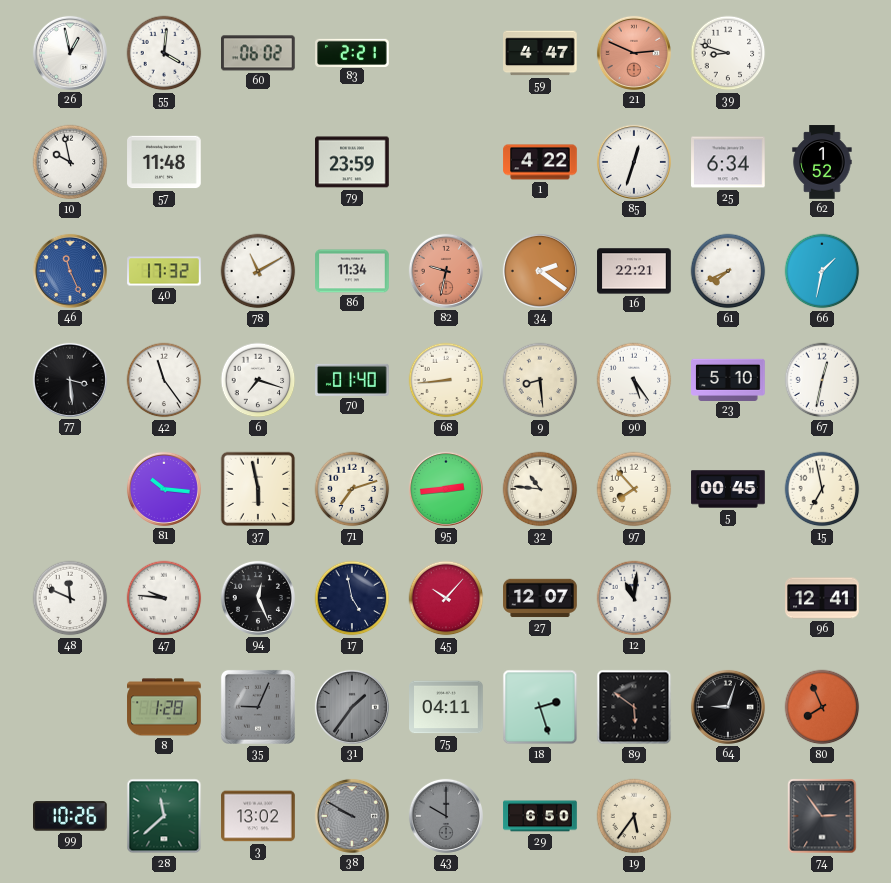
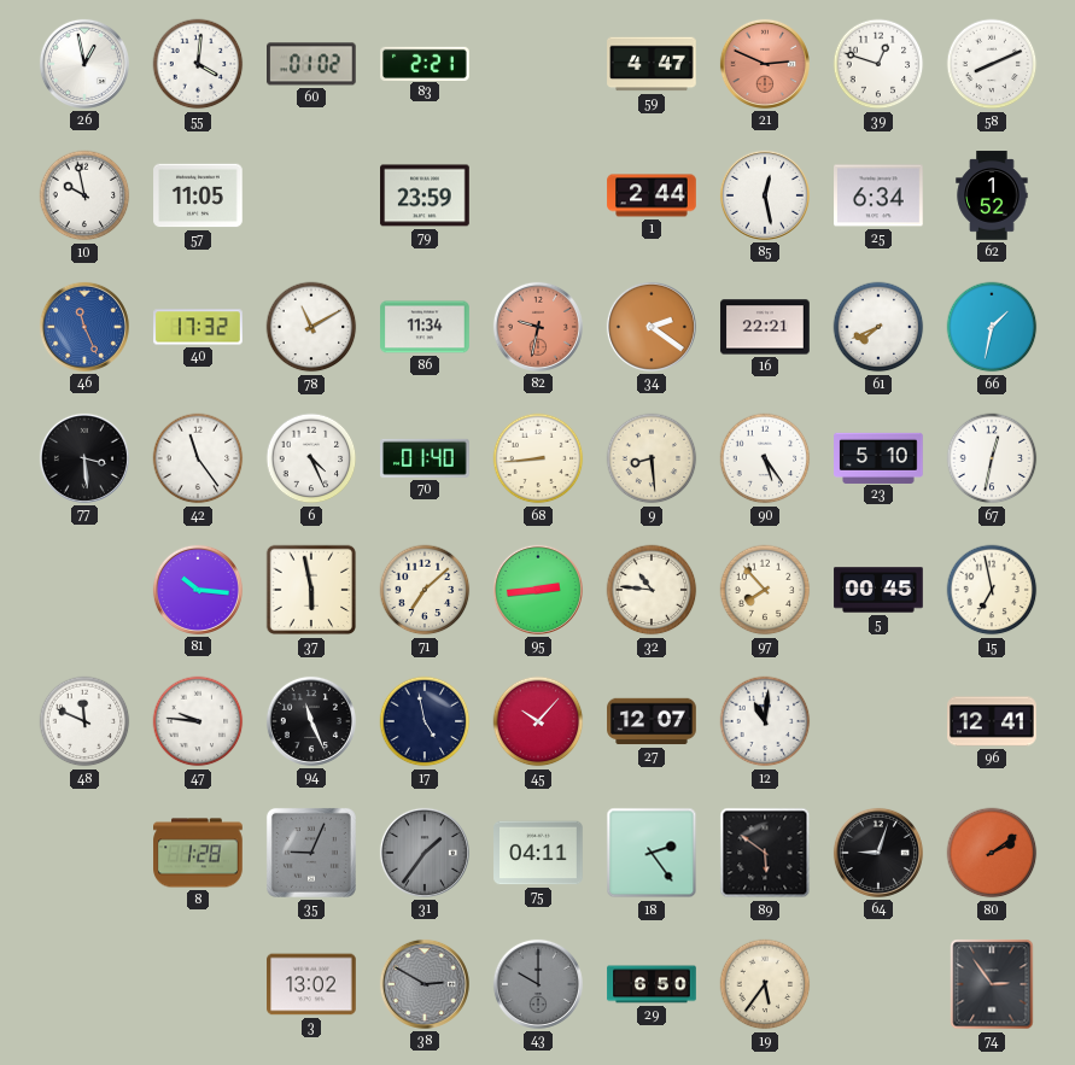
60: 06:02 -> 01:02 (312, 64)
39: 8:48 -> 12:48 (878, 64)
58: none -> 8:11 (992, 64)
57: 11:48 -> 11:05 (198, 195)
1: 4:22 -> 2:44 (652, 195)
85: 12:33 -> 12:28 (765, 195)
6: 7:18 -> 4:26 (311, 458)
71: 7:12 -> 7:08 (425, 590)
94: 12:26 -> 11:26 (311, 721)
18: 2:27 -> 2:24 (652, 853)
80: 7:56 -> 2:09 (992, 853)
99: 10:26 -> none (71, 816)
28: 11:38 -> none (164, 816)
38: 9:50 -> 2:50 (425, 984)
